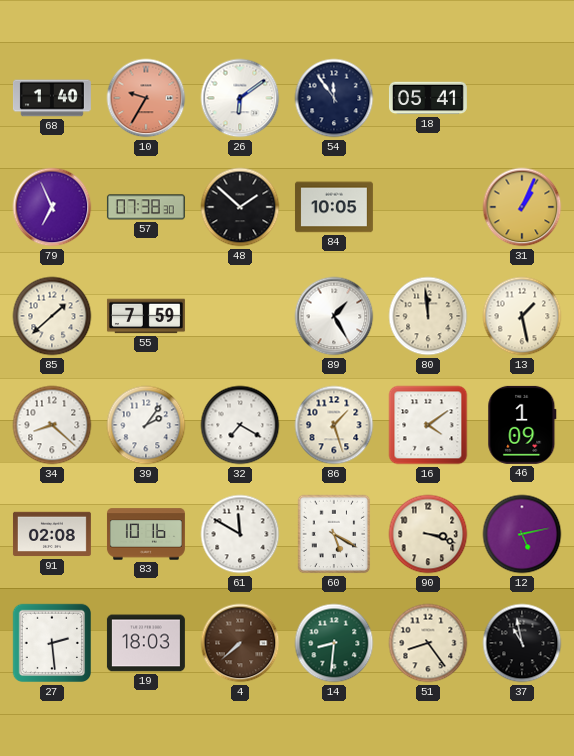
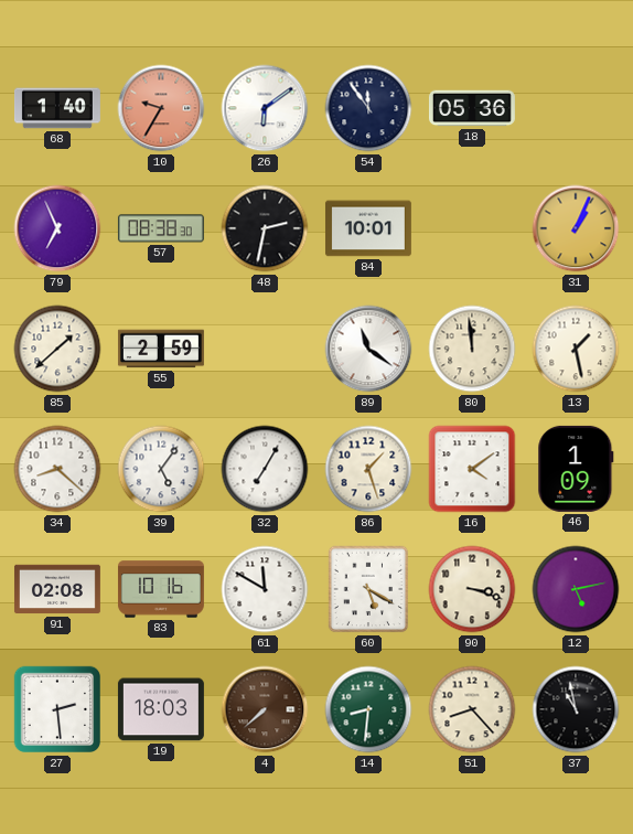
18: 05:41 -> 05:36 (472, 108)
57: 07:38 -> 08:38 (161, 228)
48: 1:52 -> 2:32 (265, 228)
84: 10:05 -> 10:01 (368, 228)
55: 7:59 -> 2:59 (161, 349)
89: 1:25 -> 11:21 (368, 349)
39: 2:06 -> 5:06 (161, 469)
32: 7:20 -> 7:05 (265, 469)
51: 8:24 -> 8:23 (472, 709)
